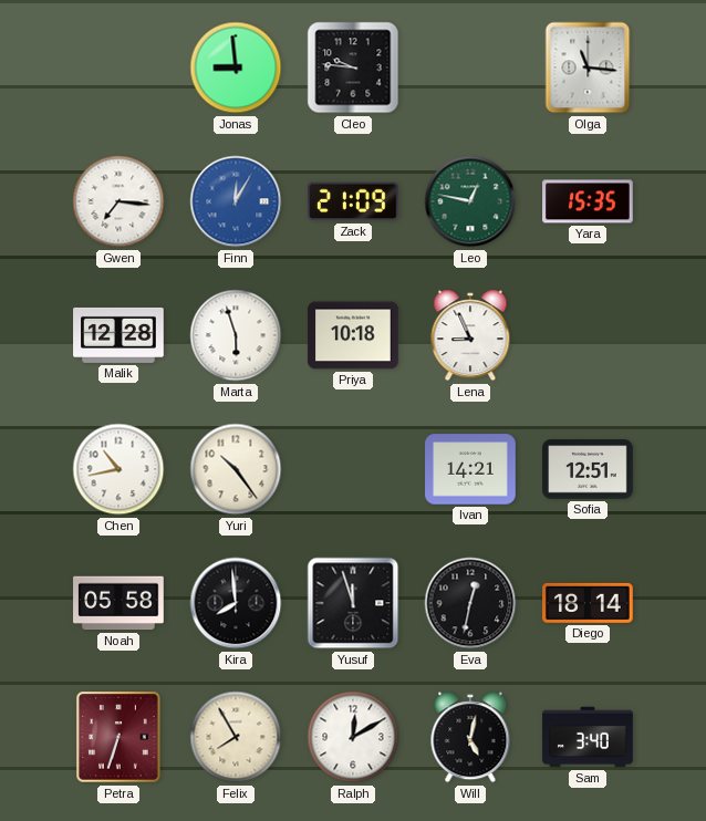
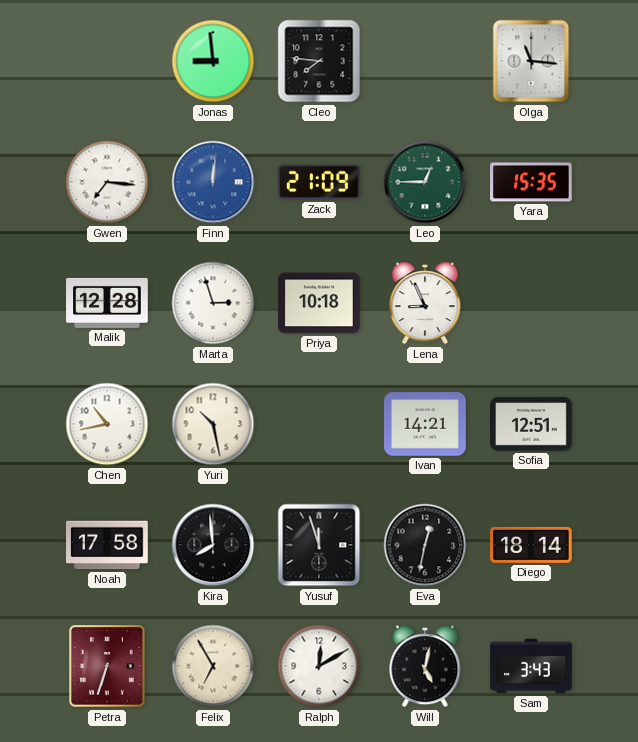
Cleo: 9:46 -> 7:46 (319, 61)
Finn: 12:05 -> 12:01 (213, 182)
Leo: 12:47 -> 12:45 (425, 182)
Marta: 5:57 -> 2:57 (213, 303)
Yuri: 10:24 -> 10:28 (213, 424)
Noah: 05:58 -> 17:58 (107, 545)
Felix: 7:55 -> 6:55 (213, 666)
Sam: 3:40 -> 3:43 (531, 666)
